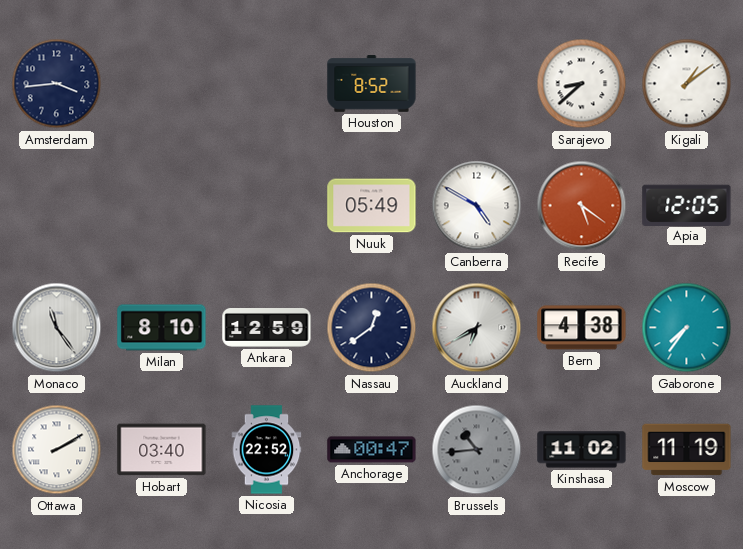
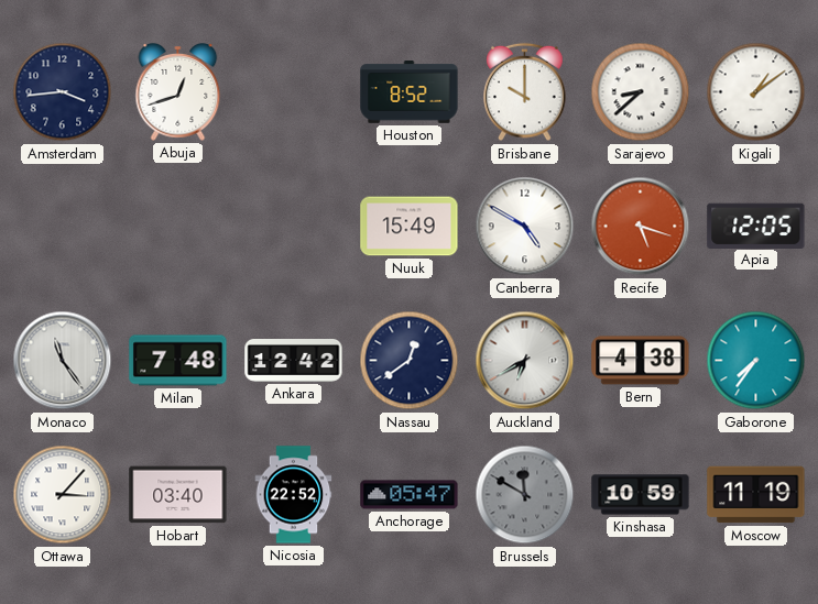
Abuja: none -> 12:42 (178, 92)
Brisbane: none -> 10:00 (525, 92)
Nuuk: 05:49 -> 15:49 (410, 227)
Recife: 5:21 -> 5:18 (641, 227)
Milan: 8:10 -> 7:48 (178, 361)
Ankara: 12:59 -> 12:42 (294, 361)
Ottawa: 2:10 -> 3:07 (63, 495)
Anchorage: 00:47 -> 05:47 (410, 495)
Brussels: 10:44 -> 11:50 (525, 495)
Kinshasa: 11:02 -> 10:59 (641, 495)
